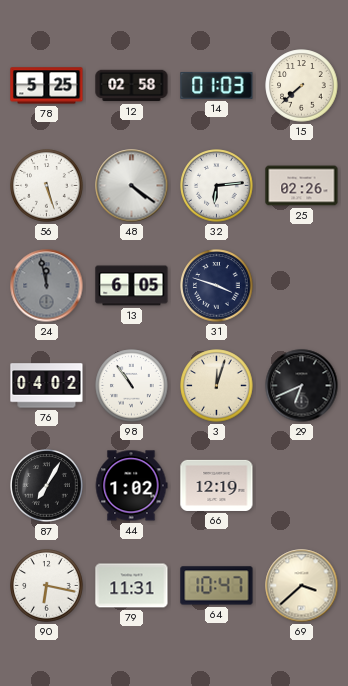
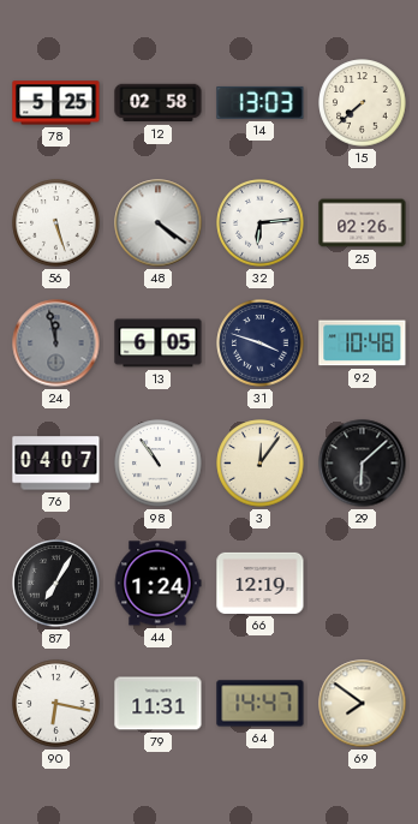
14: 01:03 -> 13:03 (261, 102)
92: none -> 10:48 (363, 344)
76: 04:02 -> 04:07 (56, 464)
3: 12:03 -> 12:06 (261, 464)
29: 6:41 -> 6:08 (363, 464)
44: 1:02 -> 1:24 (157, 584)
64: 10:47 -> 14:47 (261, 704)
69: 3:38 -> 7:51 (363, 704)
